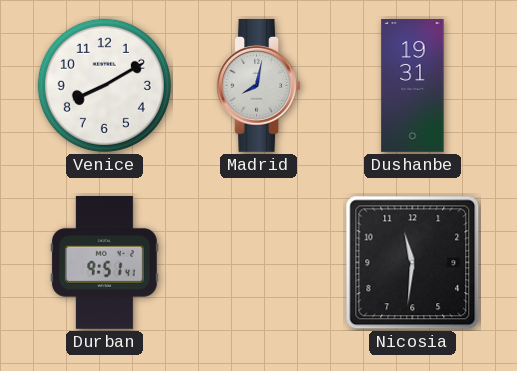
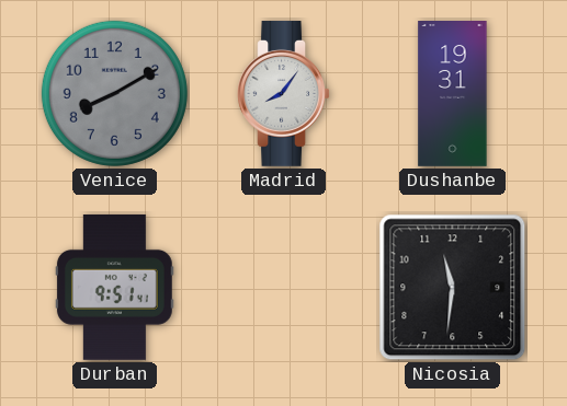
Venice dial: white -> grey (114, 93)
Madrid: 8:02 -> 8:06 (283, 93)
